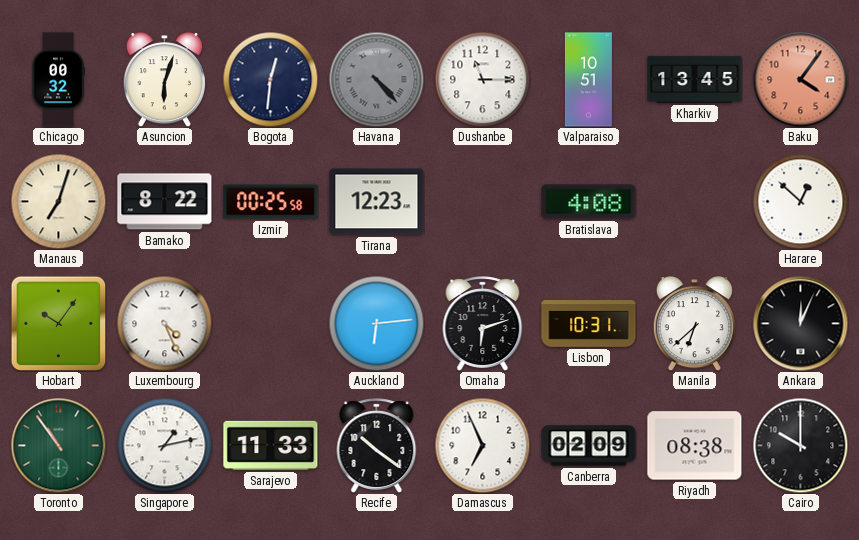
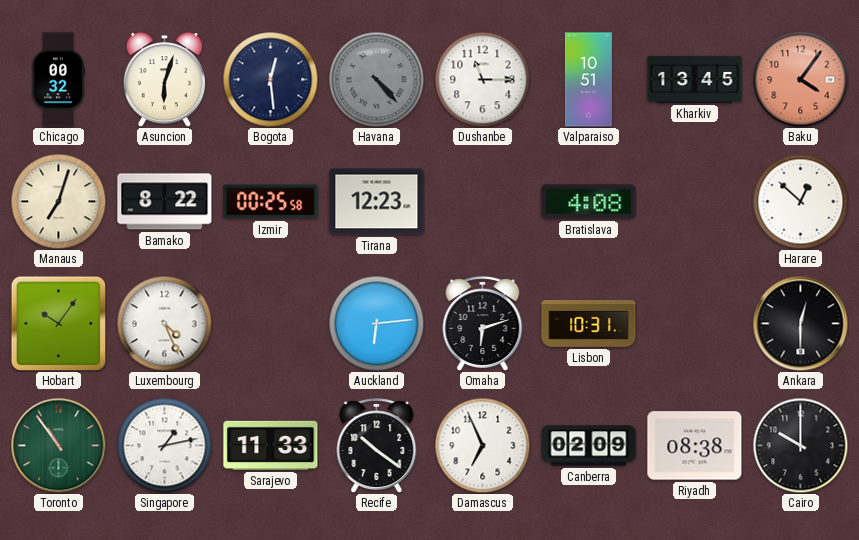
Bogota: 12:31 -> 12:29 (270, 79)
Manila: 6:38 -> none (694, 324)
Ankara: 12:04 -> 12:30 (800, 323)
